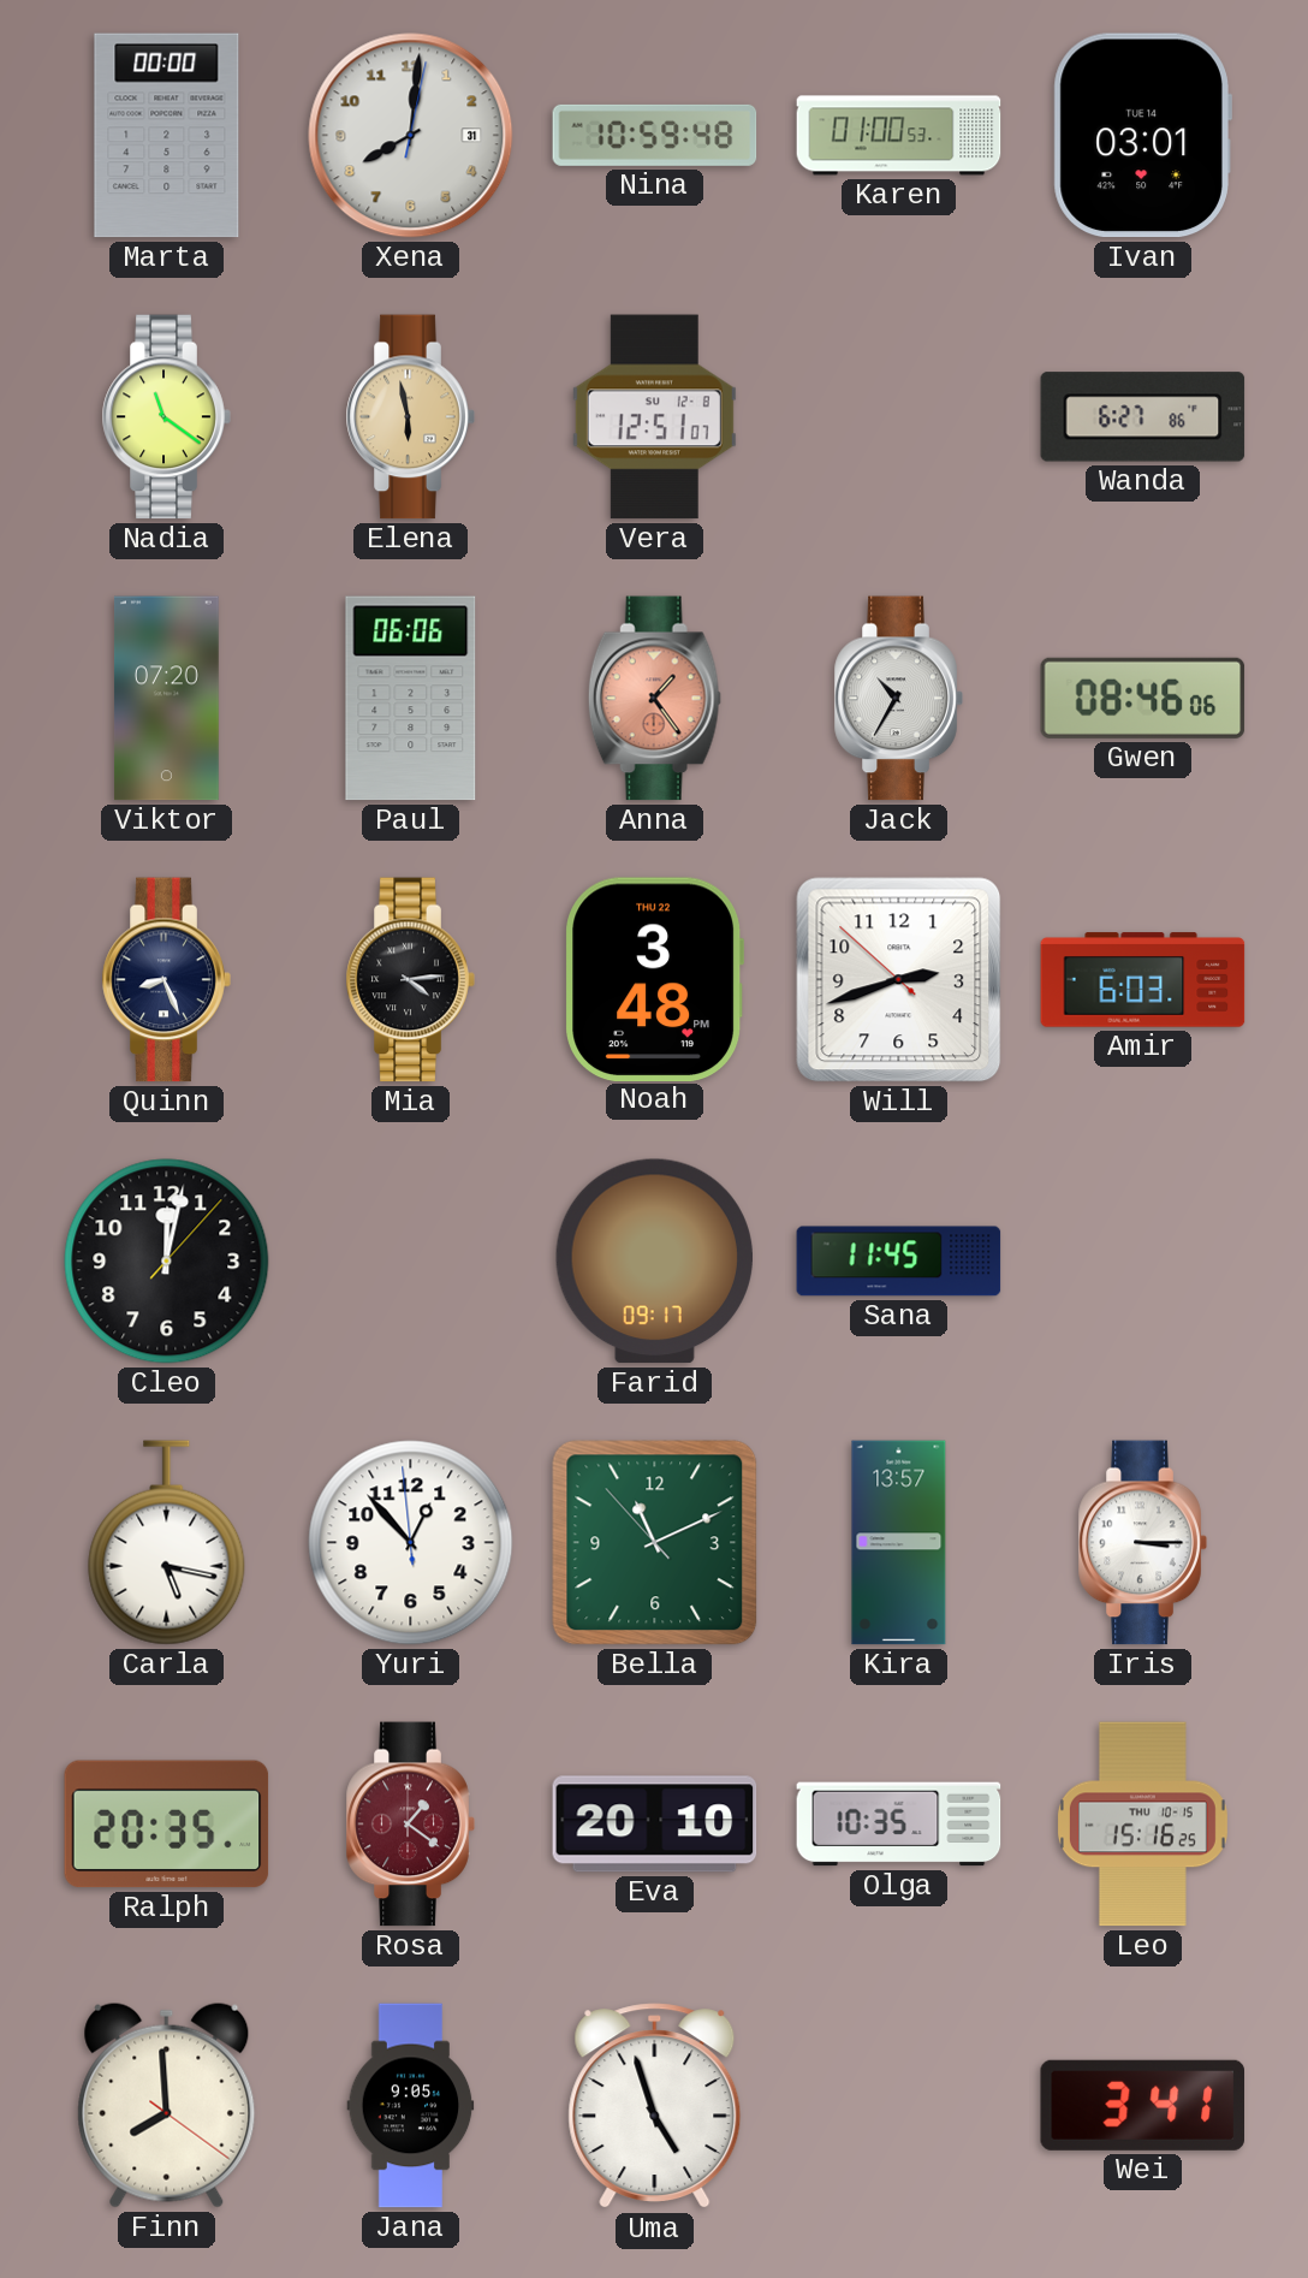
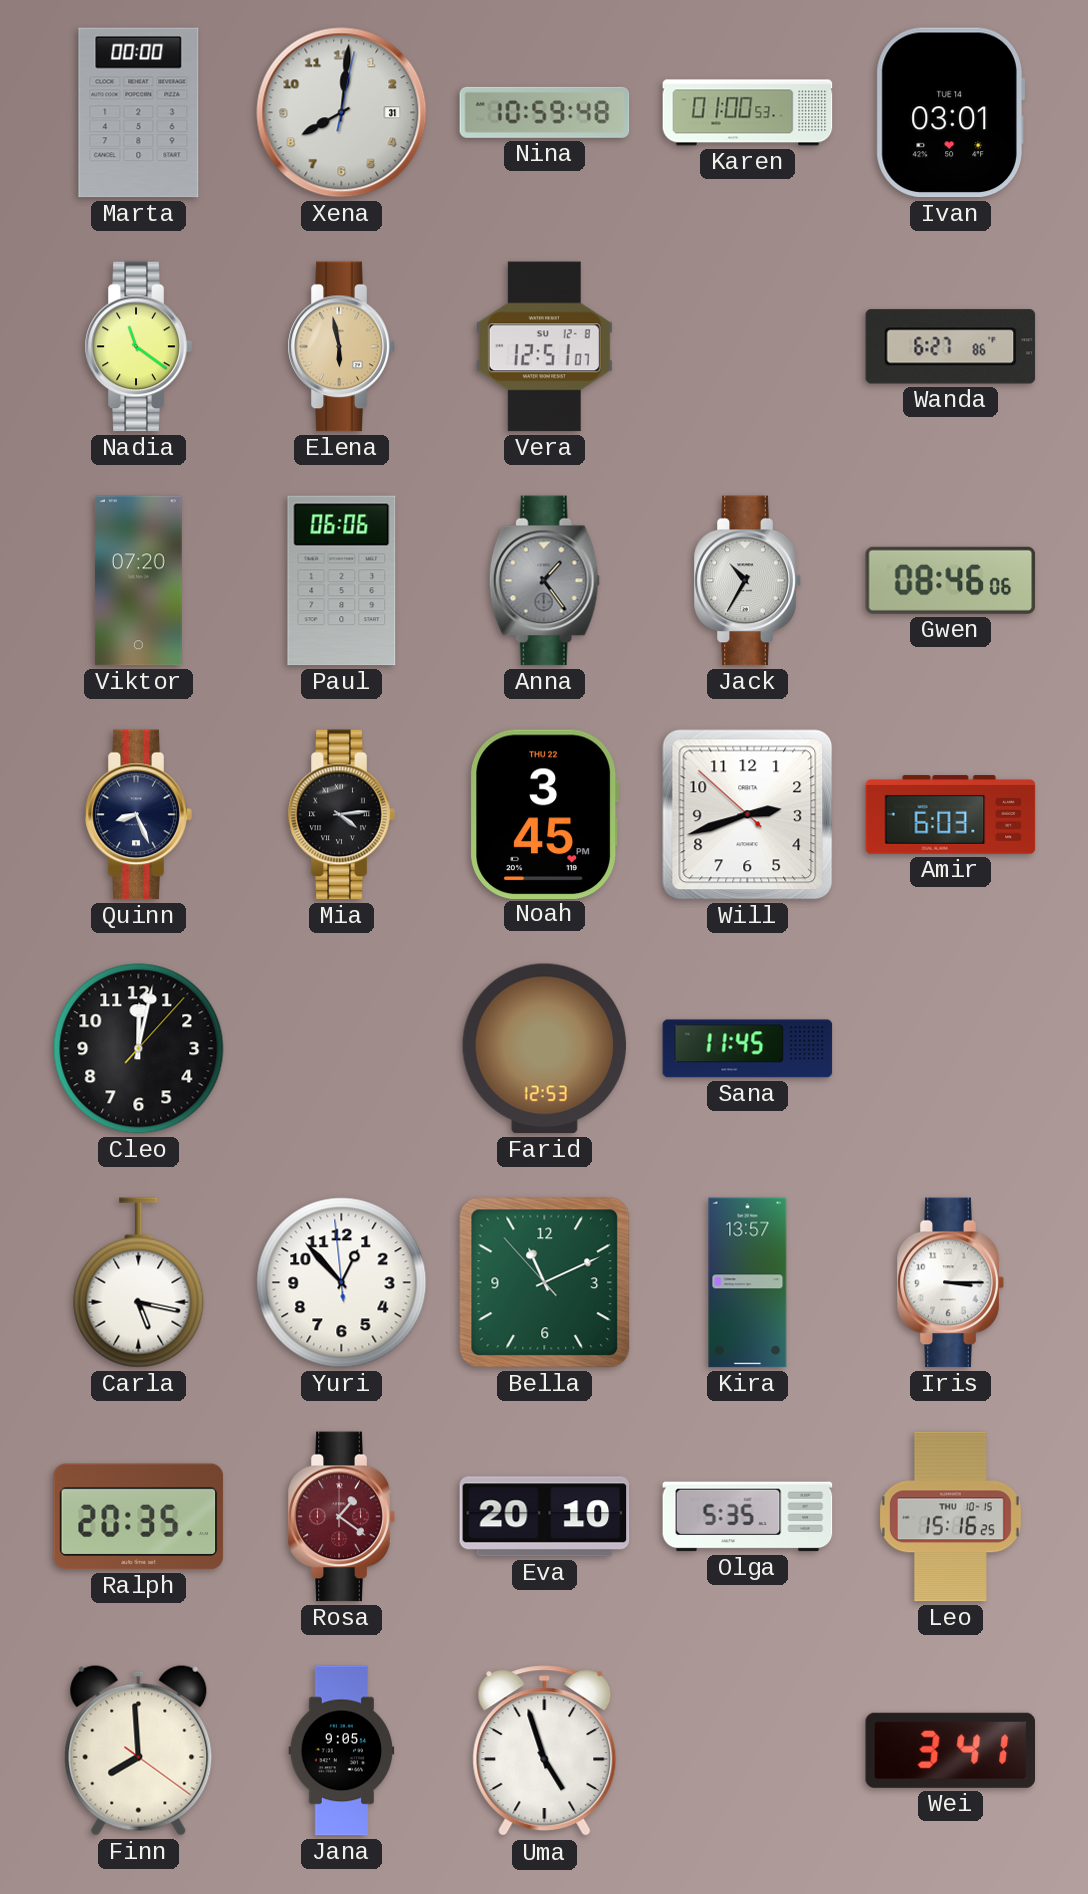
Anna dial: salmon -> grey (544, 581)
Noah: 3:48 -> 3:45 (544, 814)
Farid: 09:17 -> 12:53 (544, 1049)
Olga: 10:35 -> 5:35 (748, 1517)
